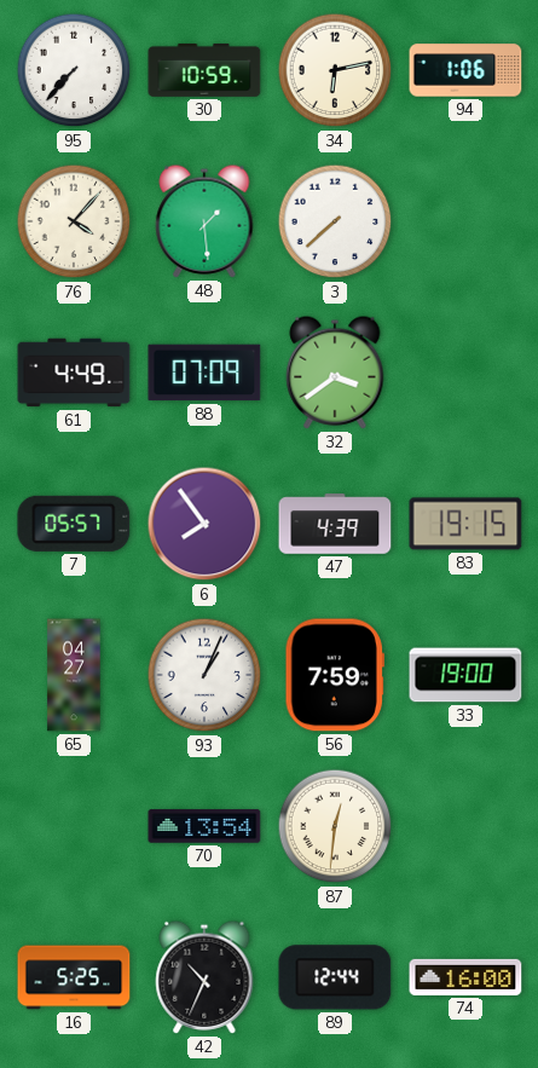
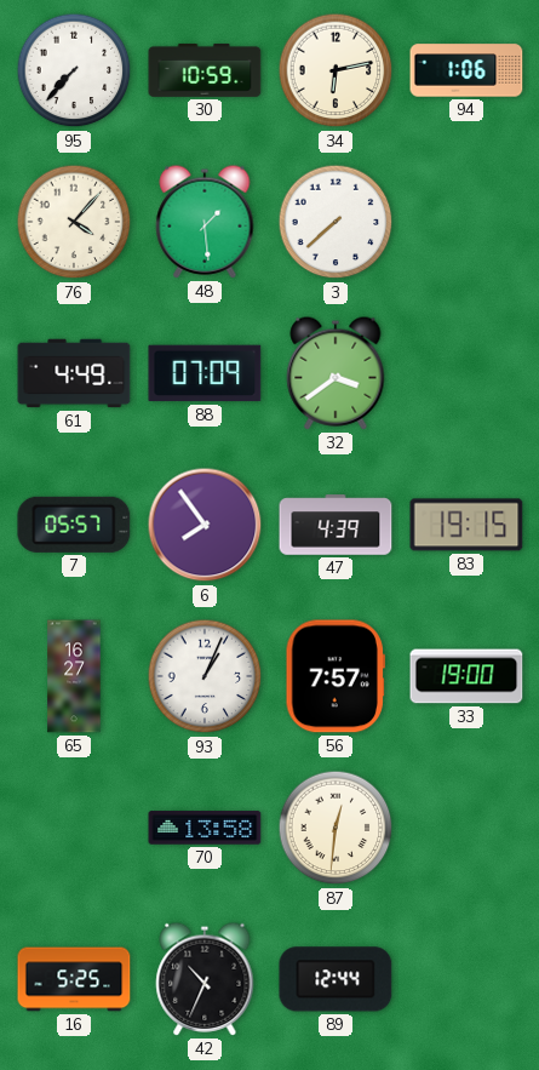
65: 04:27 -> 16:27 (74, 676)
56: 7:59 -> 7:57 (336, 676)
70: 13:54 -> 13:58 (205, 828)
74: 16:00 -> none (465, 977)
